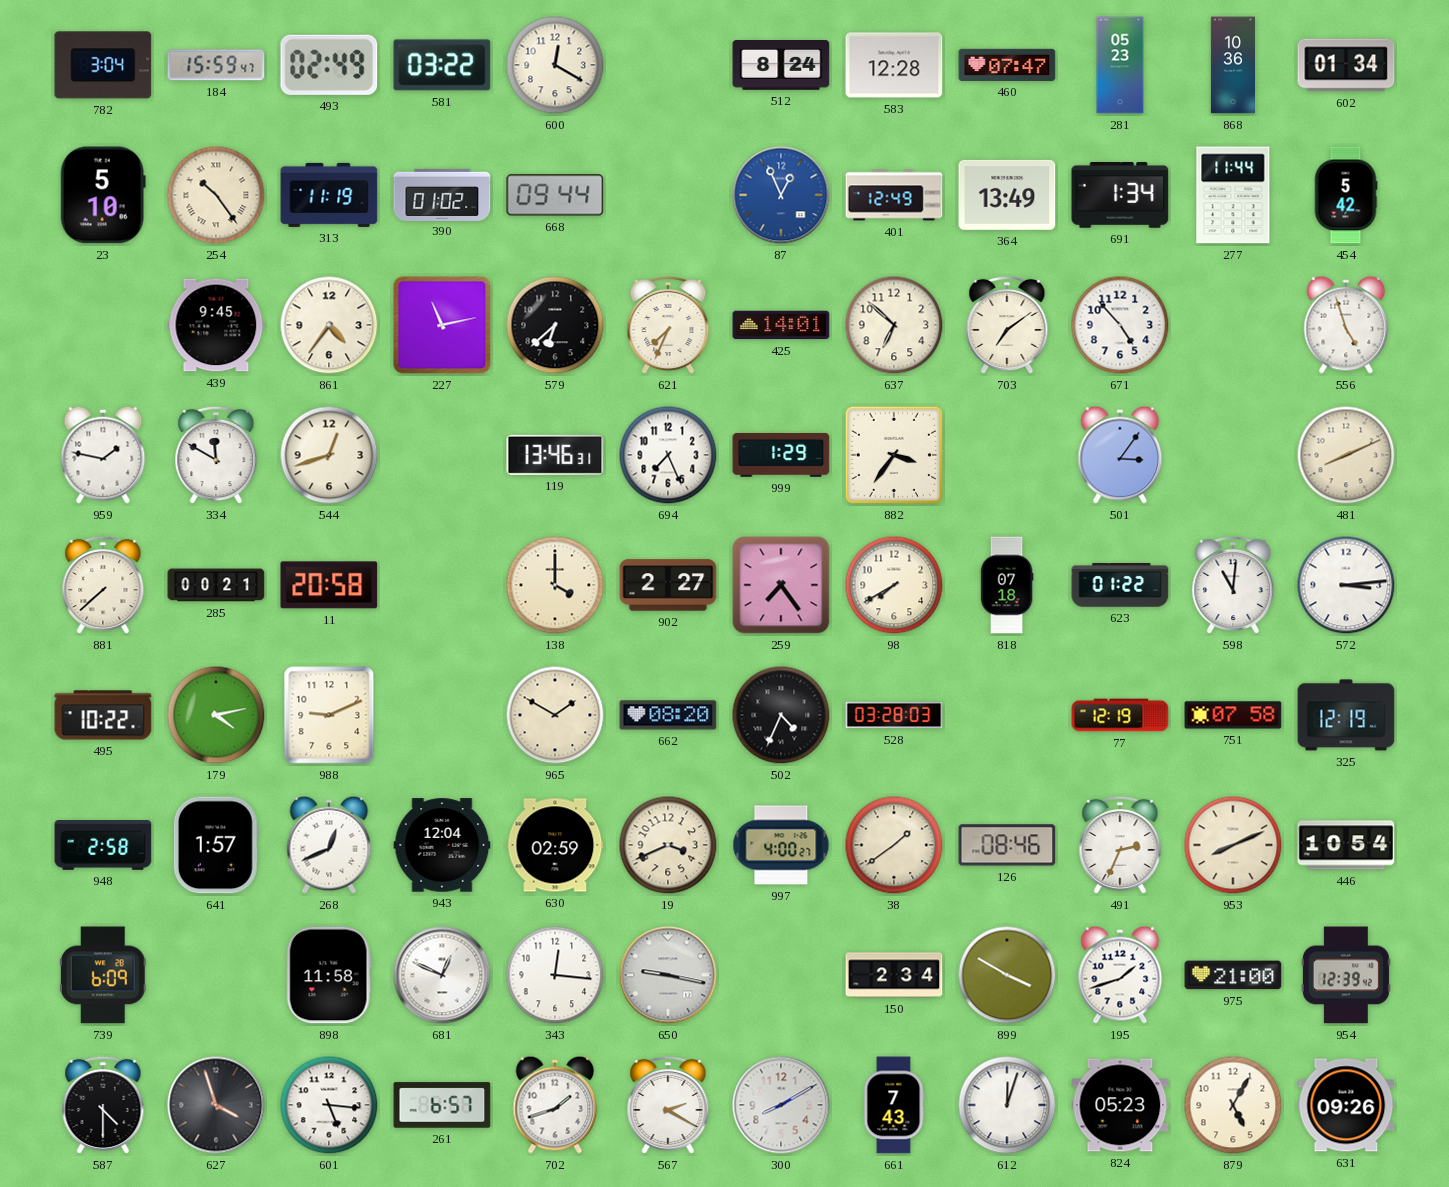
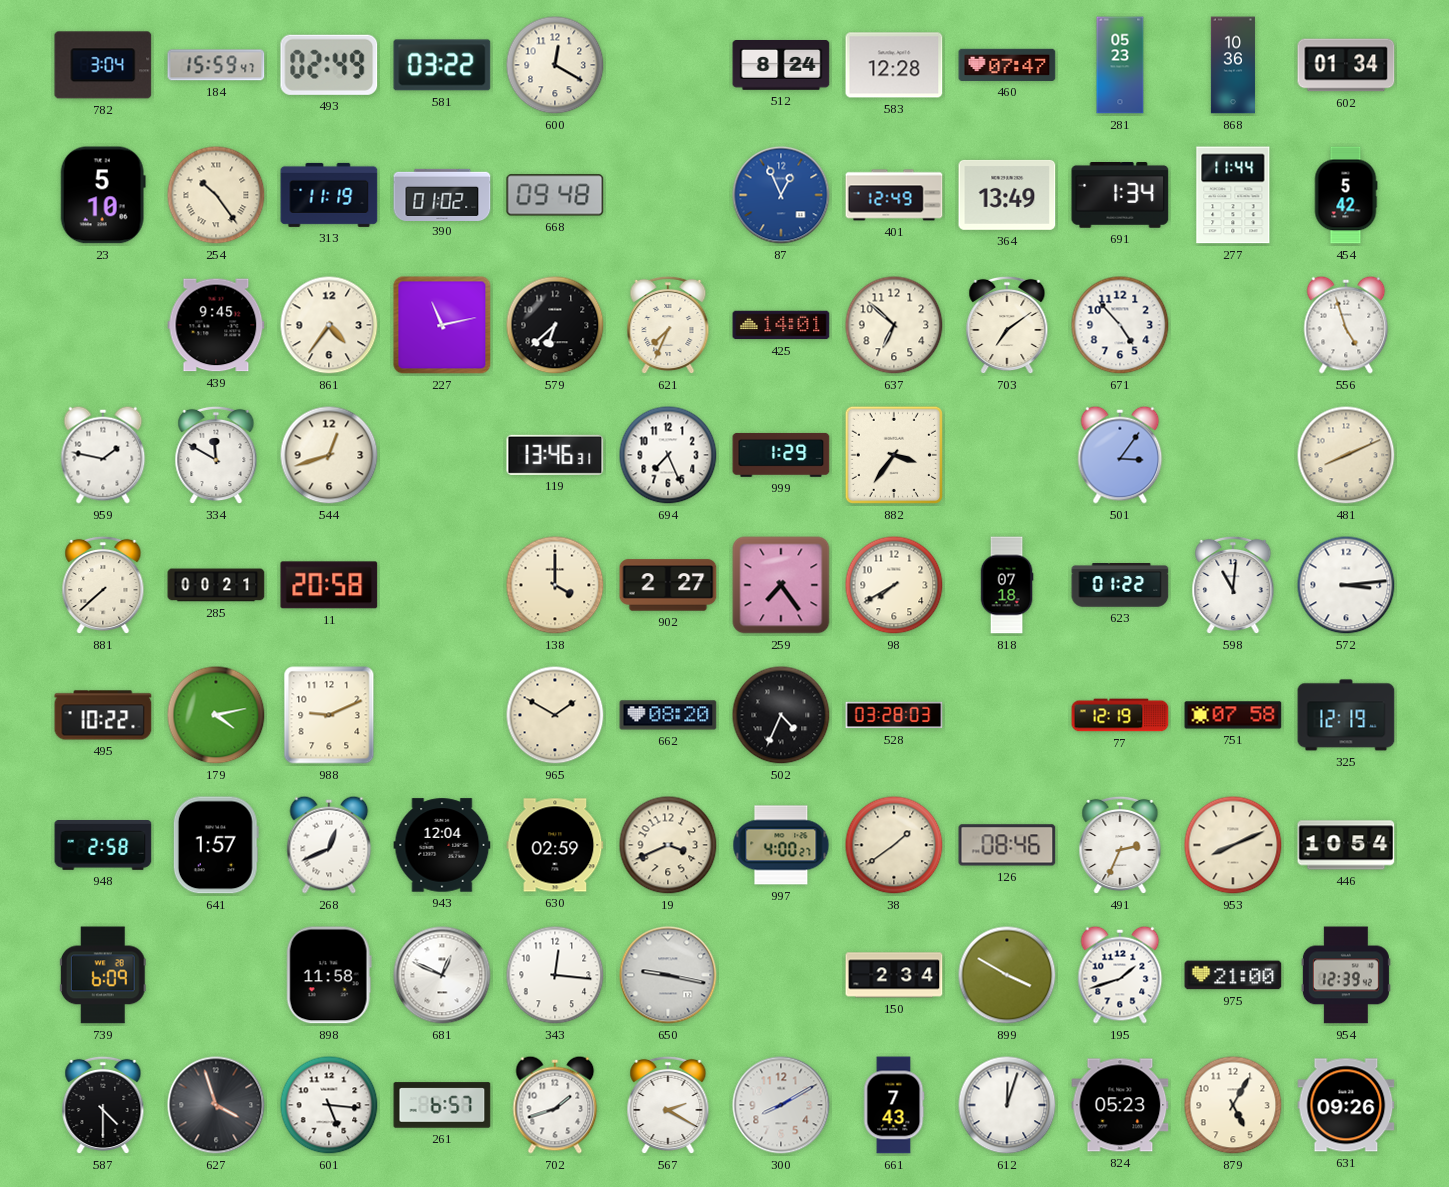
668: 09:44 -> 09:48 (555, 195)
